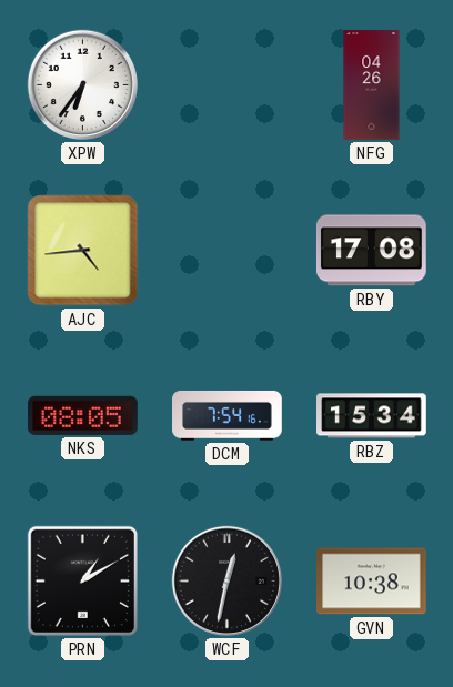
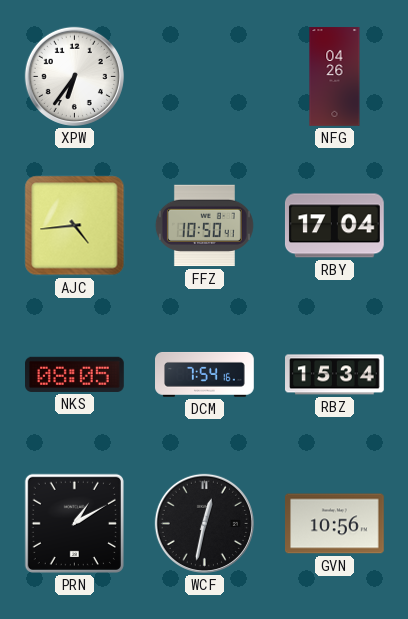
FFZ: none -> 10:50 (204, 226)
RBY: 17:08 -> 17:04 (334, 226)
GVN: 10:38 -> 10:56 (335, 524)
